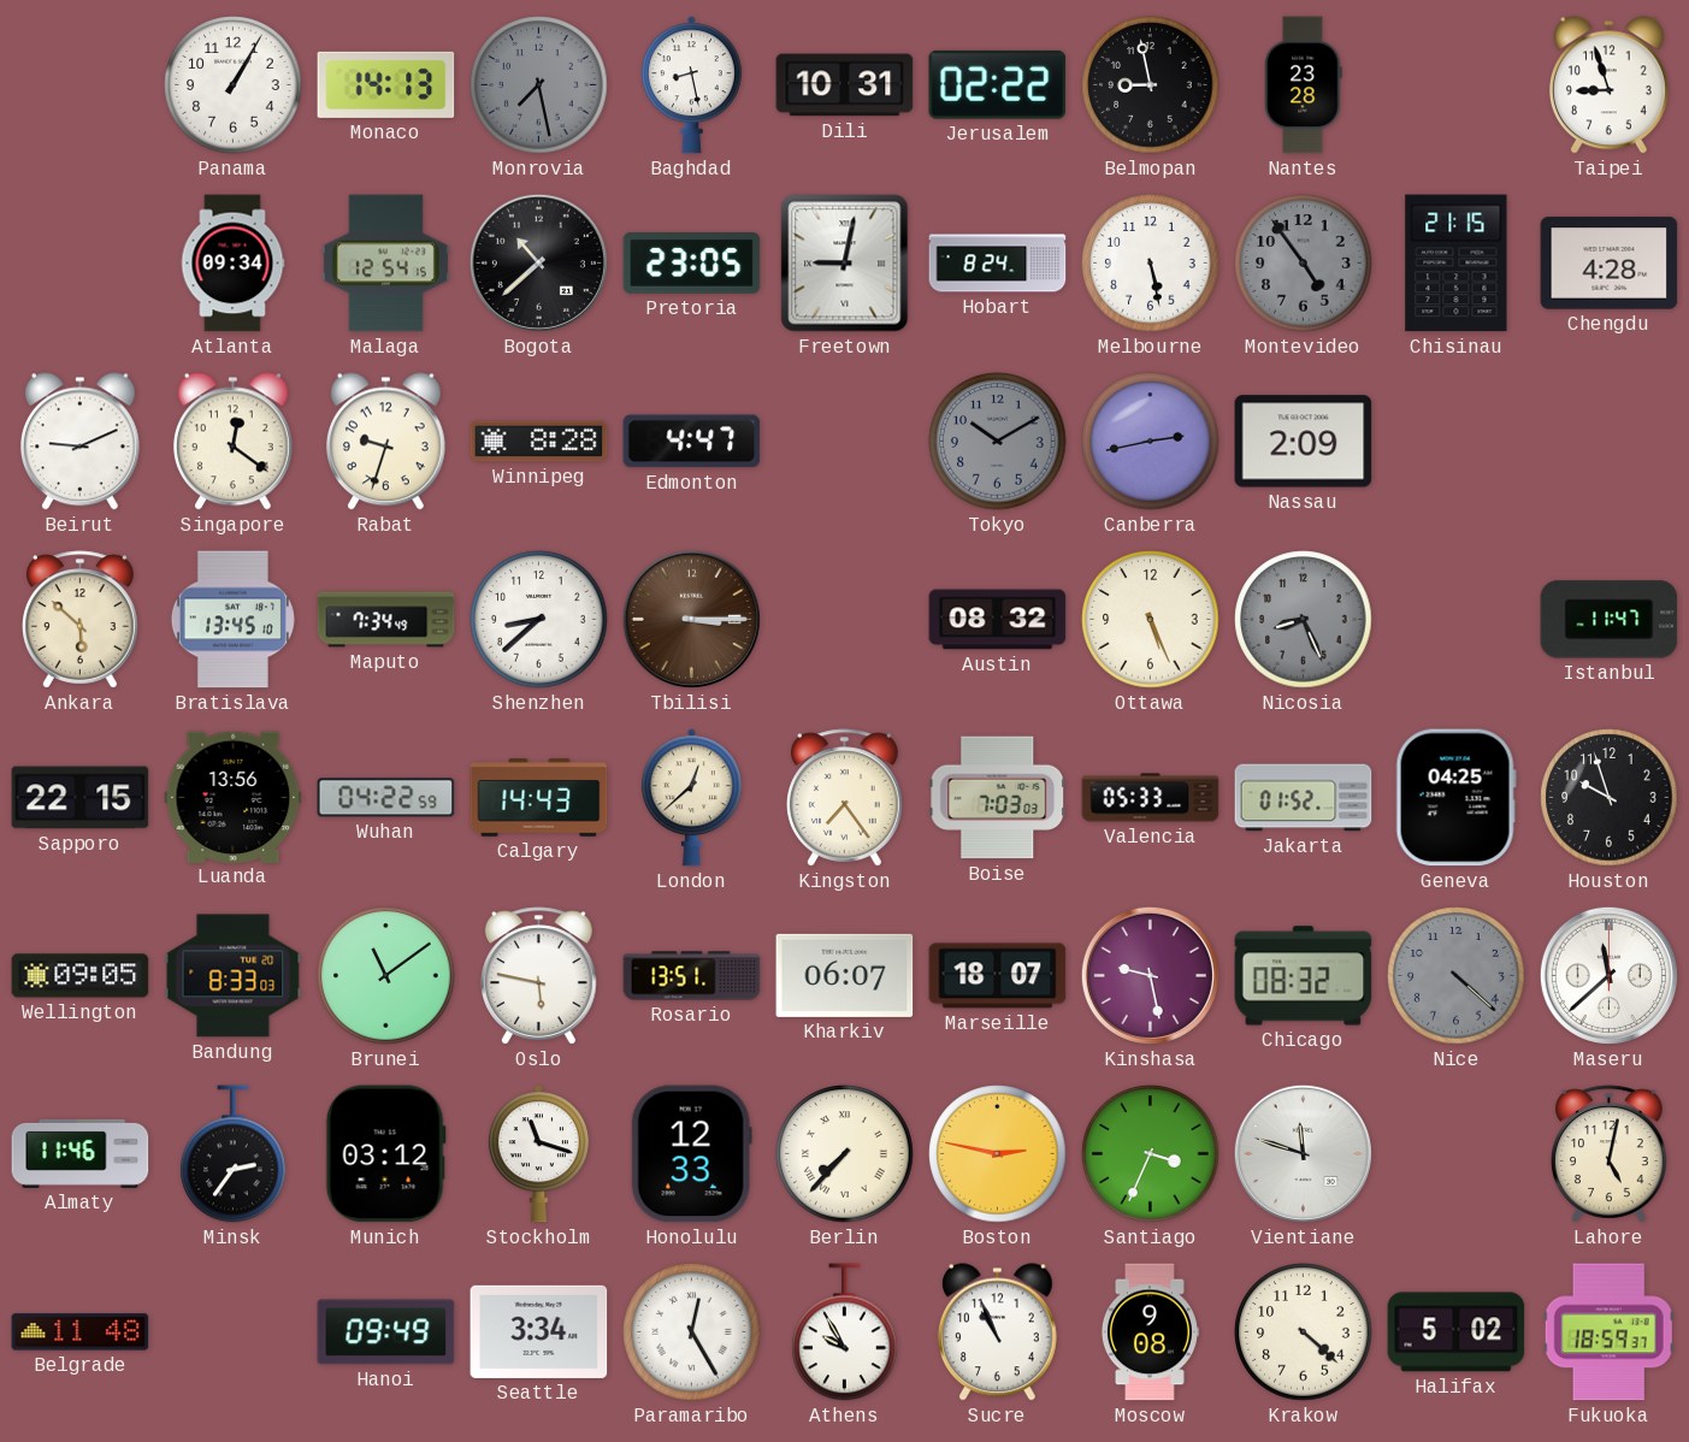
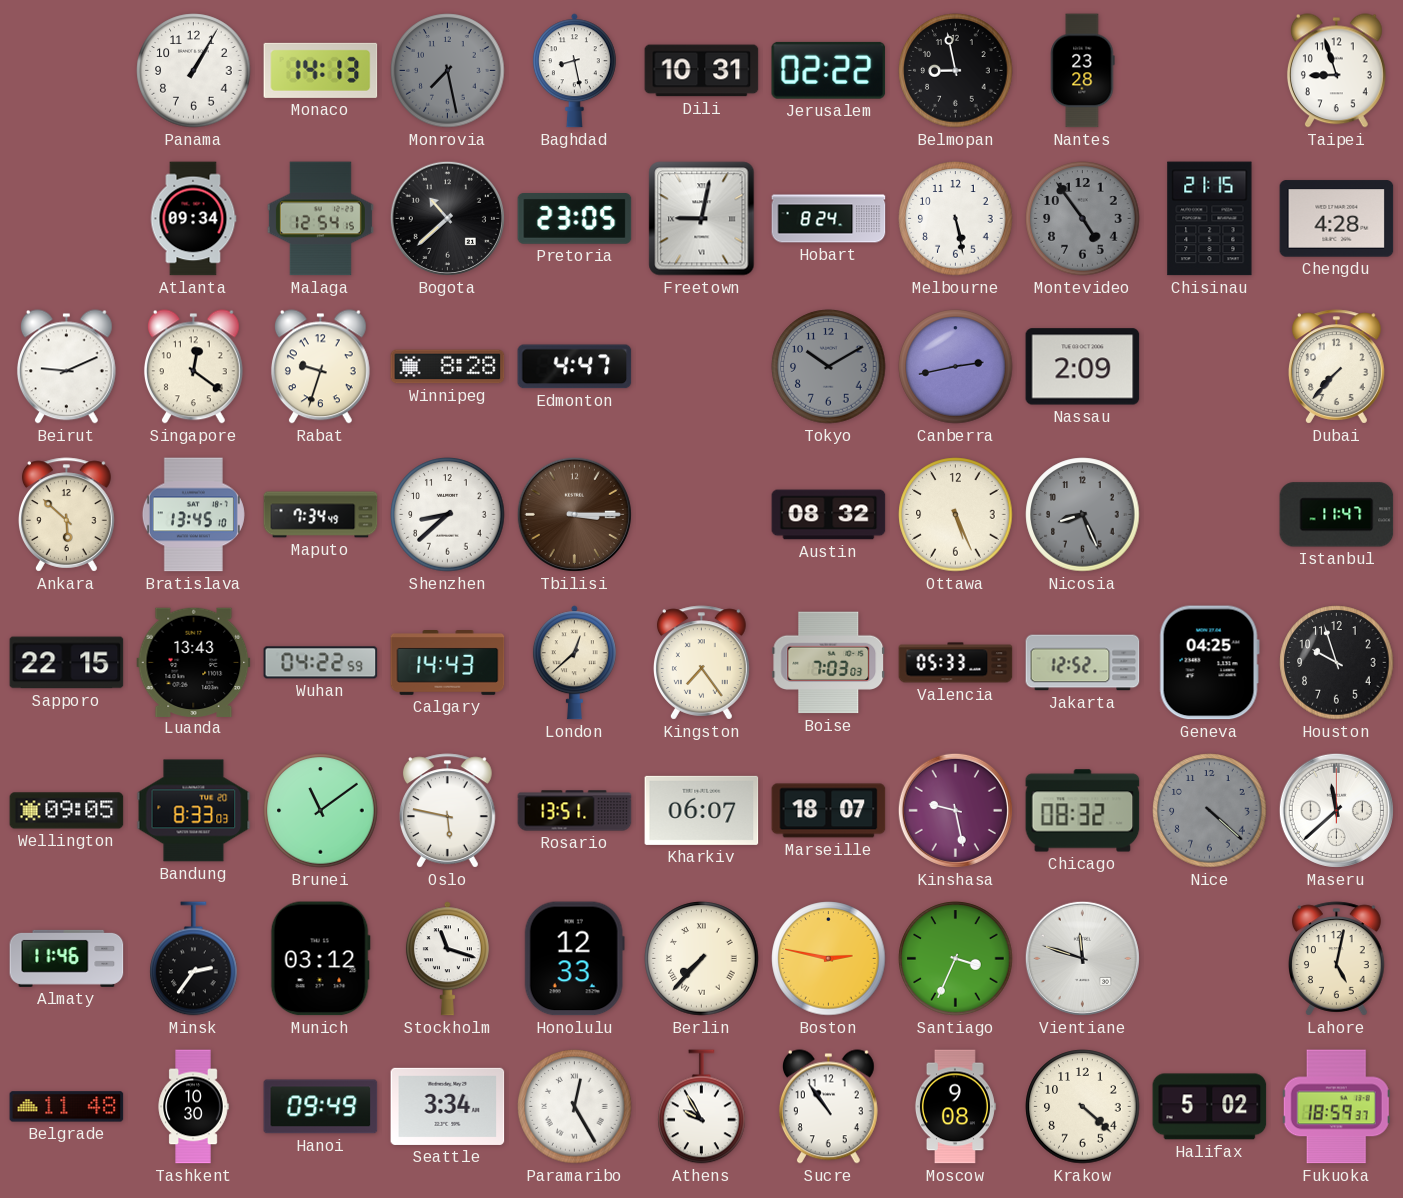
Dubai: none -> 7:37 (1337, 367)
Luanda: 13:56 -> 13:43 (194, 662)
Jakarta: 01:52 -> 12:52 (1083, 663)
Tashkent: none -> 10:30 (193, 1107)
Sucre: 10:56 -> 10:54 (828, 1107)
